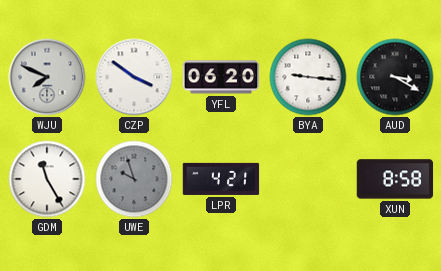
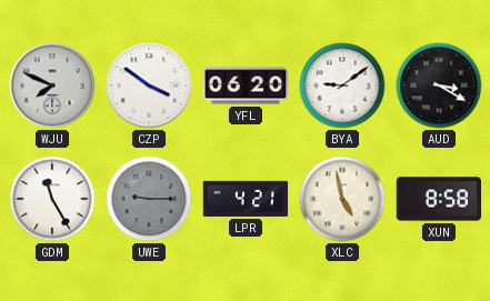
BYA: 9:16 -> 9:09 (342, 86)
UWE: 9:57 -> 9:15 (149, 199)
XLC: none -> 4:58 (342, 199)
